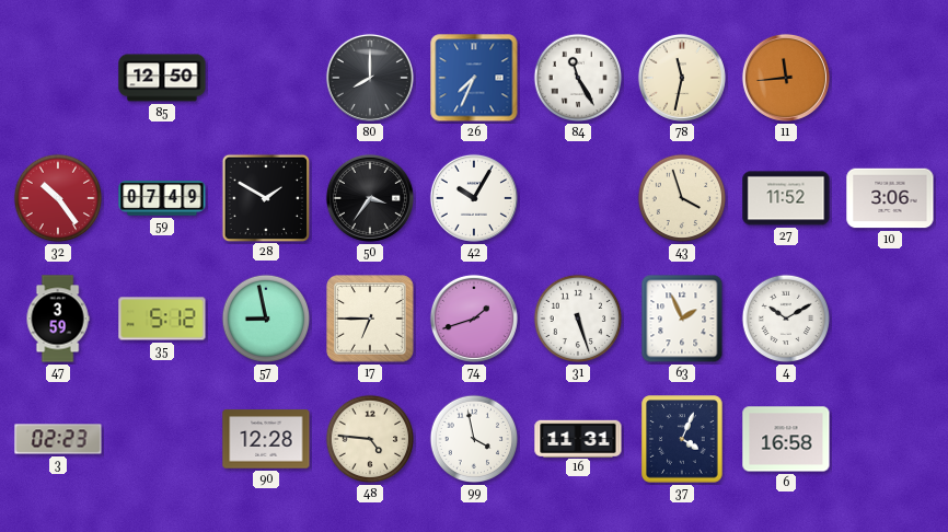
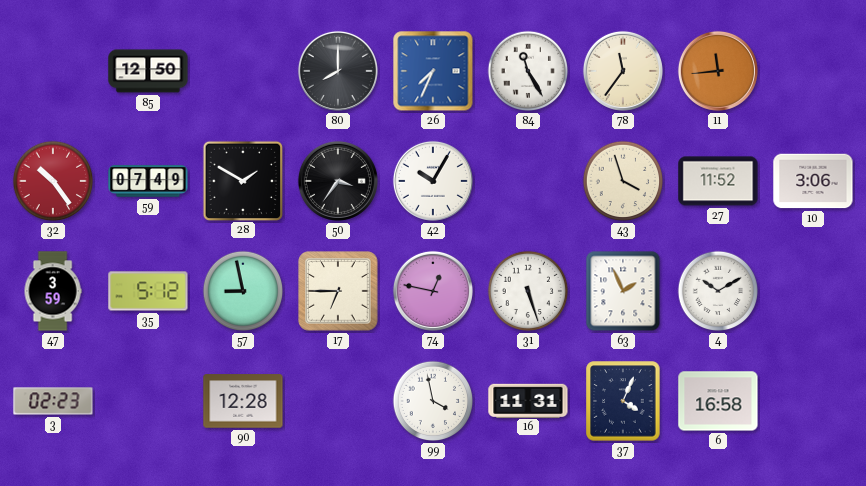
78: 11:32 -> 11:36 (623, 71)
74: 1:42 -> 12:47 (433, 291)
48: 4:46 -> none (370, 439)
